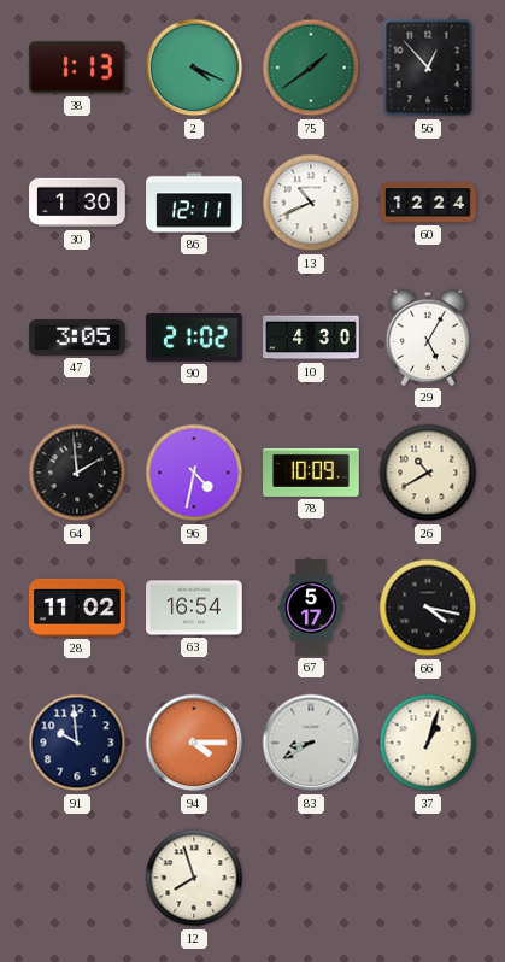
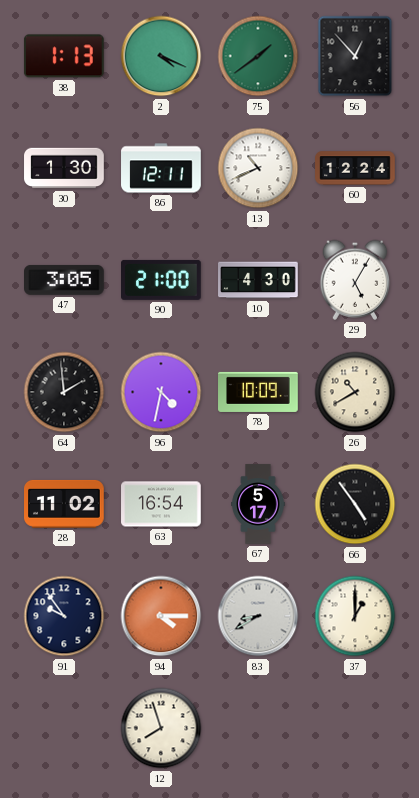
90: 21:02 -> 21:00 (162, 280)
66: 4:17 -> 4:54 (355, 504)
91: 9:59 -> 9:54 (64, 616)
37: 1:03 -> 1:00 (355, 616)
